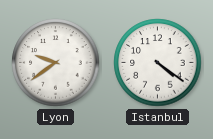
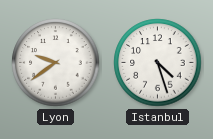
Istanbul: 4:21 -> 4:27 (158, 63)
